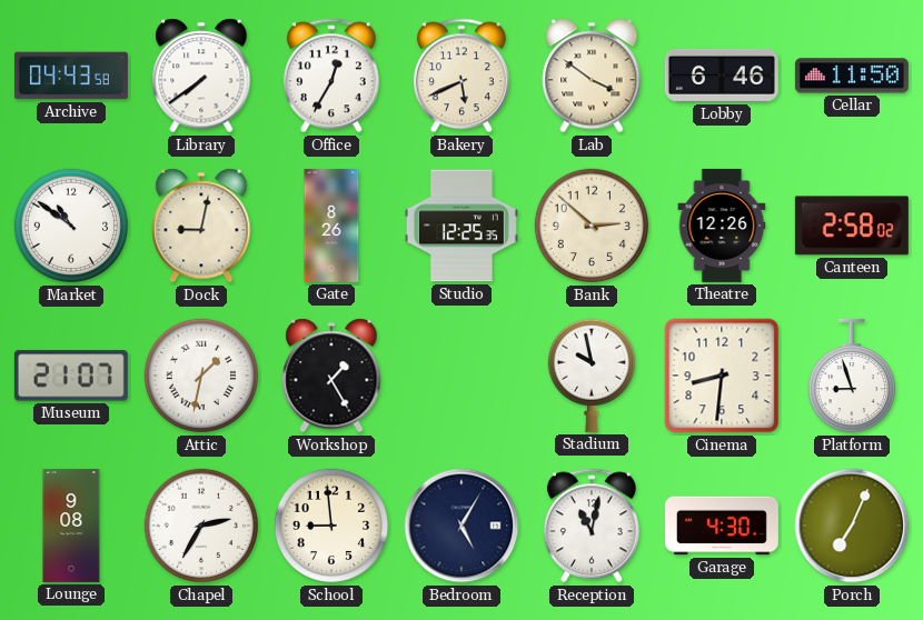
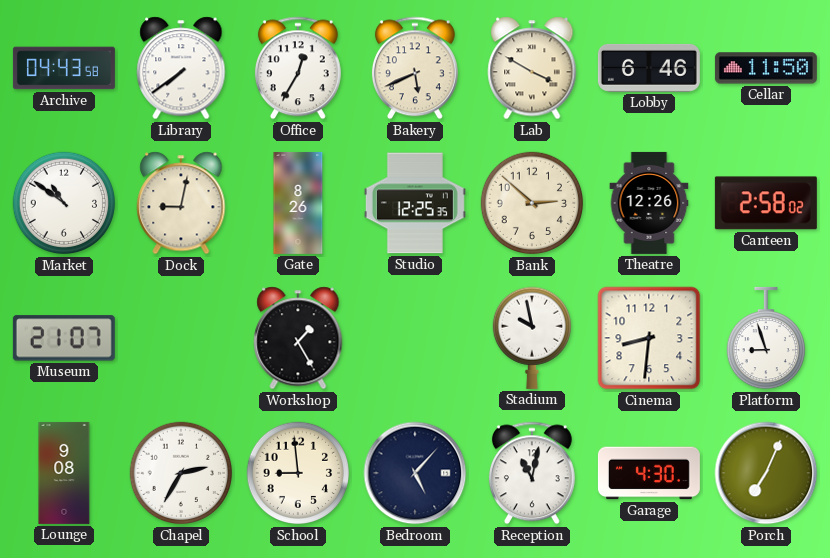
Lab: 3:51 -> 3:50 (532, 68)
Attic: 1:32 -> none (201, 376)
Bedroom: 5:05 -> 5:07 (415, 473)
